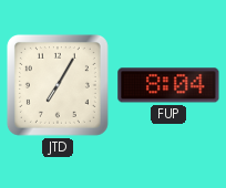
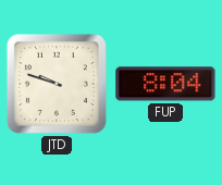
JTD: 7:05 -> 9:48 (57, 84)
